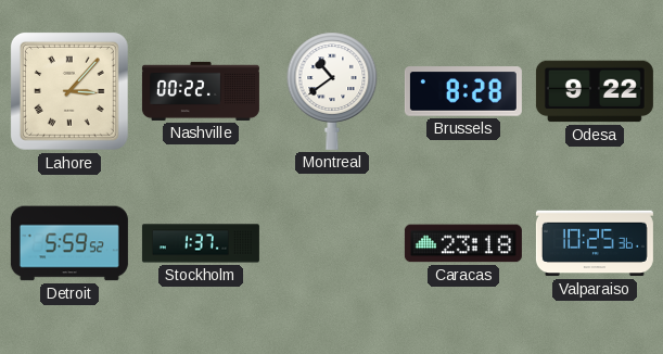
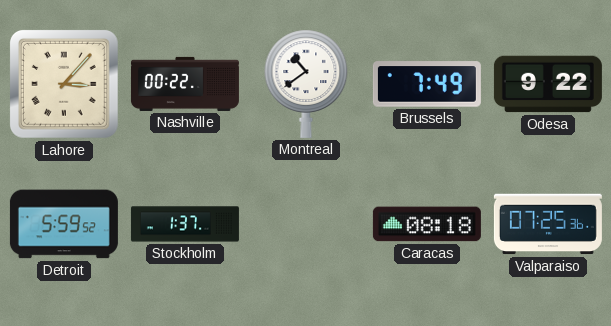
Brussels: 8:28 -> 7:49 (427, 84)
Caracas: 23:18 -> 08:18 (427, 224)
Valparaiso: 10:25 -> 07:25 (548, 224)
